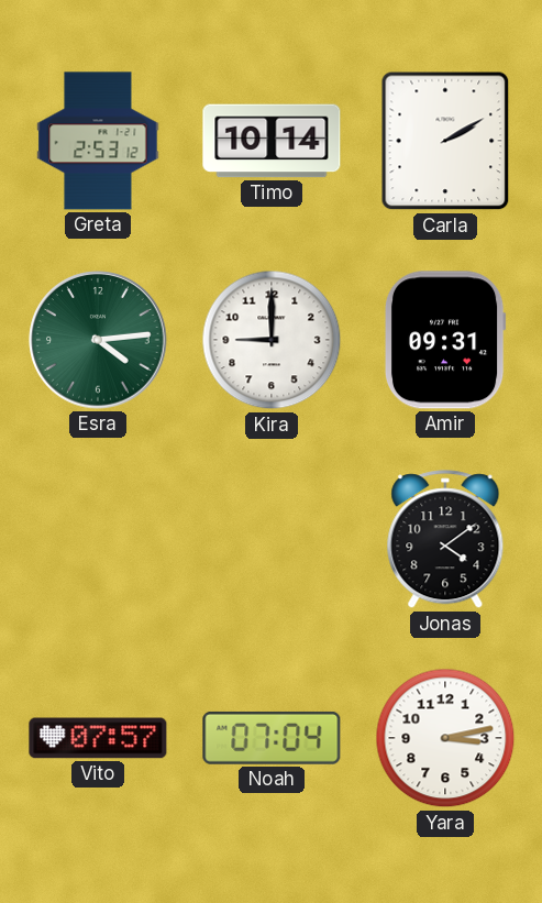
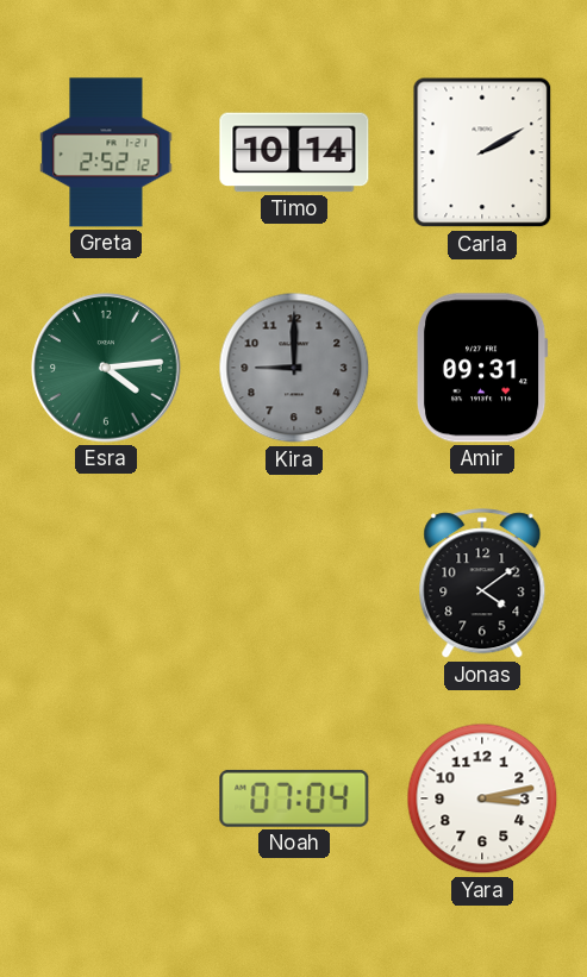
Greta: 2:53 -> 2:52 (106, 152)
Kira dial: white -> grey (294, 368)
Vito: 07:57 -> none (98, 738)
